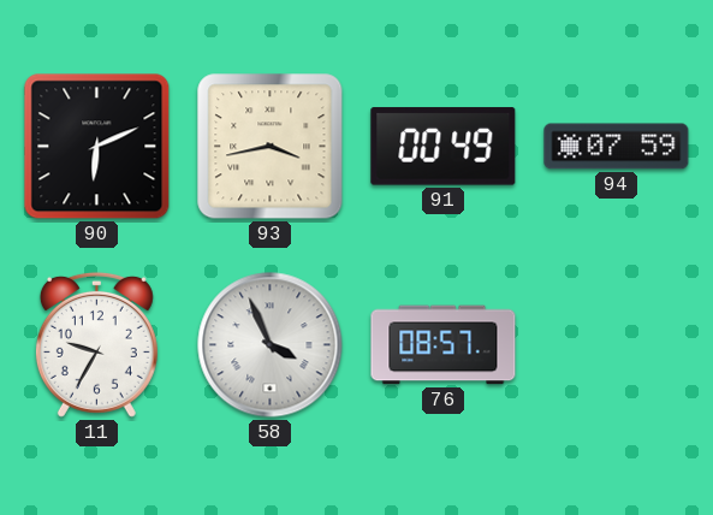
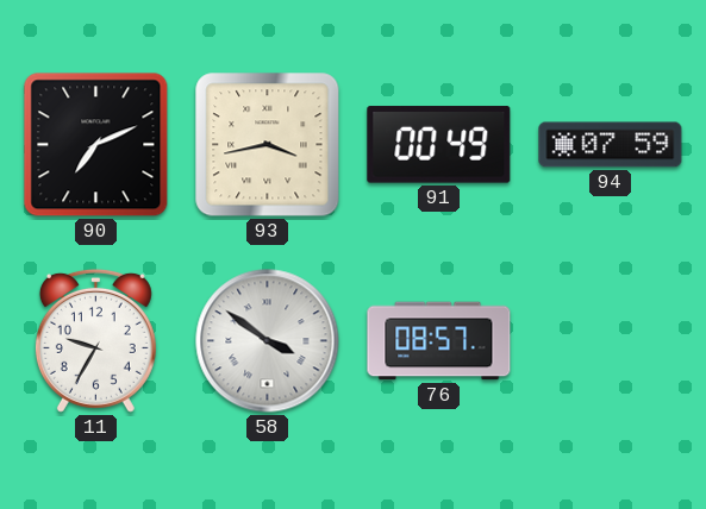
90: 6:11 -> 7:11 (96, 145)
58: 3:56 -> 3:51 (268, 341)
